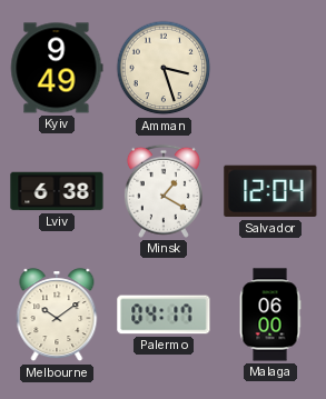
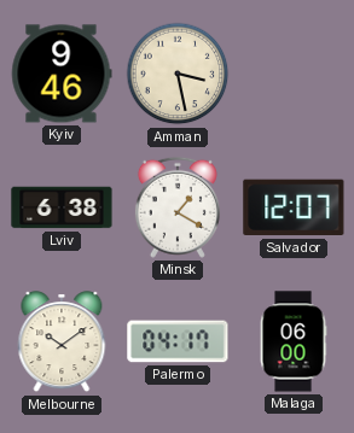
Kyiv: 9:49 -> 9:46 (62, 74)
Amman: 3:27 -> 3:28 (178, 74)
Salvador: 12:04 -> 12:07 (294, 207)
